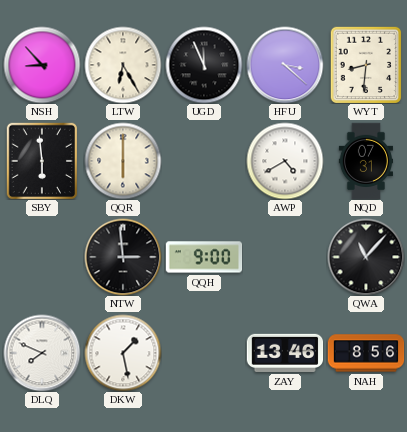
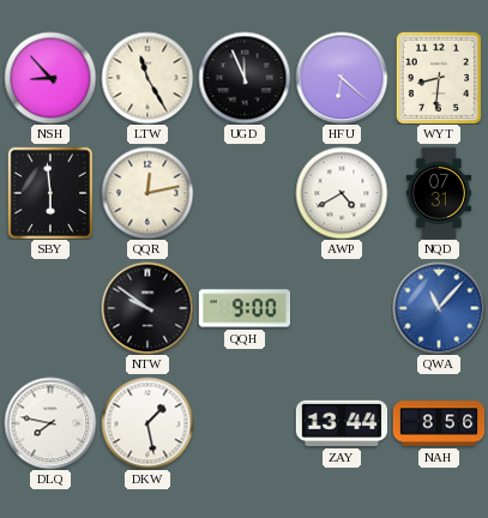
LTW: 6:25 -> 11:25 (147, 78)
HFU: 3:22 -> 6:22 (342, 78)
QQR: 6:00 -> 12:13 (147, 193)
NTW: 2:59 -> 9:51 (147, 308)
QWA dial: black -> blue (439, 308)
DLQ: 7:49 -> 7:47 (50, 423)
ZAY: 13:46 -> 13:44 (342, 423)
